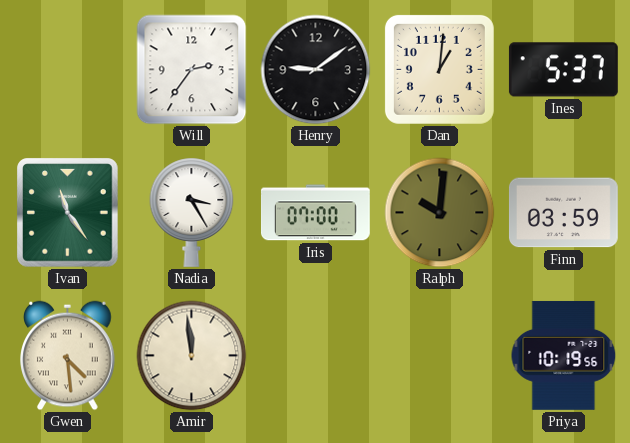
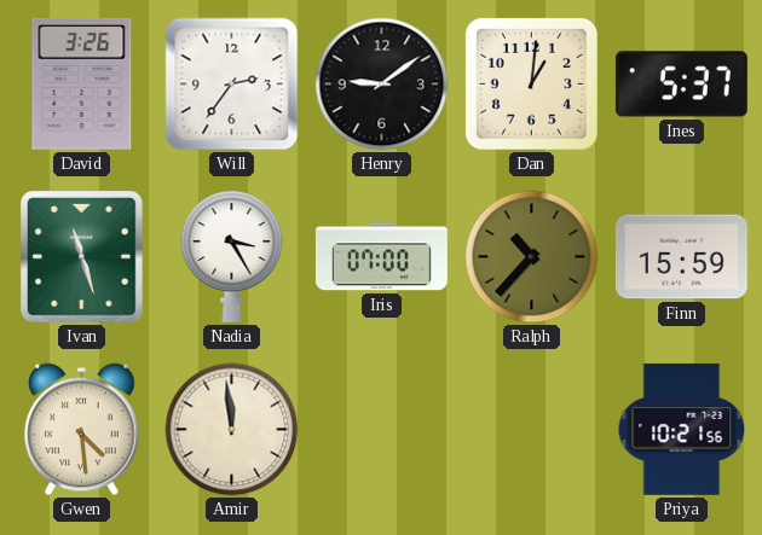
David: none -> 3:26 (82, 83)
Ivan: 11:24 -> 11:27 (82, 257)
Ralph: 10:01 -> 10:37 (532, 257)
Finn: 03:59 -> 15:59 (681, 257)
Priya: 10:19 -> 10:21 (682, 429)
